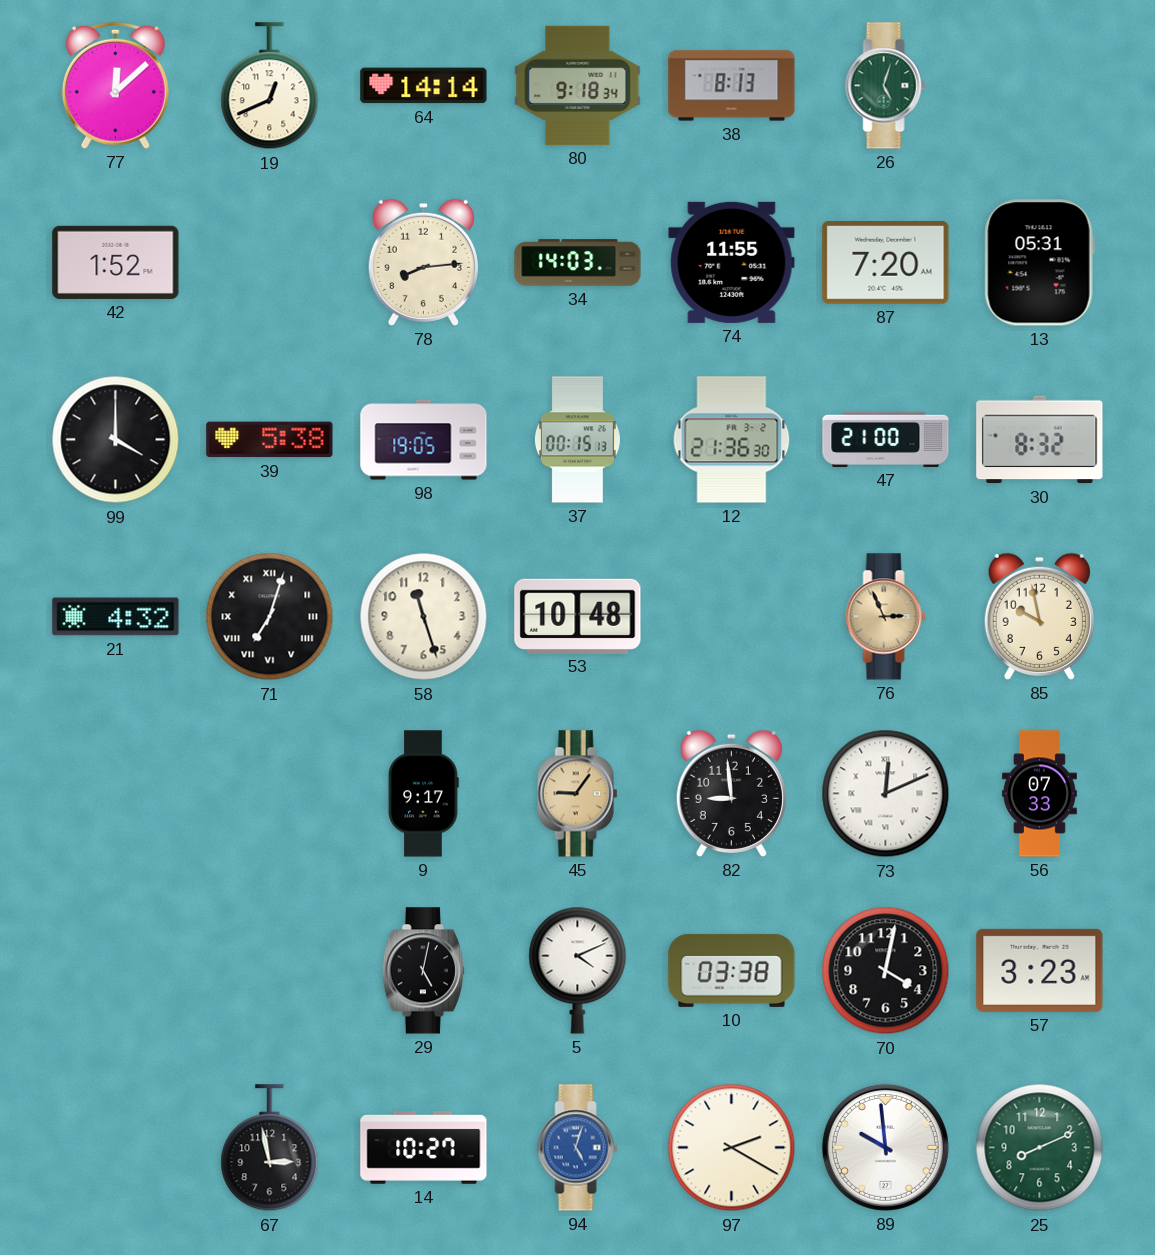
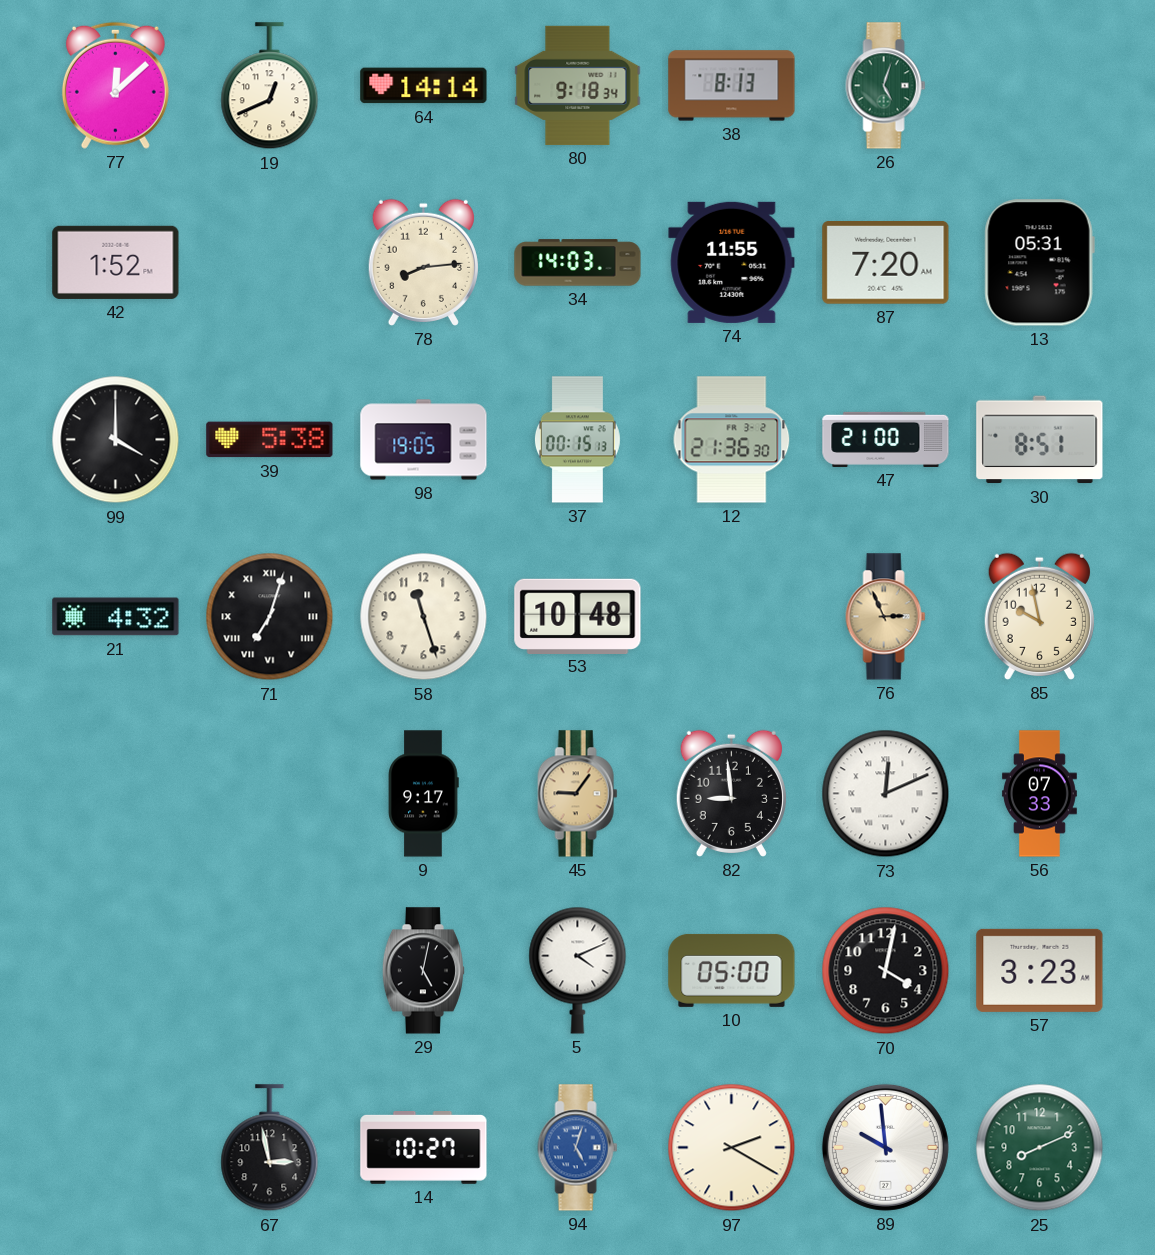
30: 8:32 -> 8:51 (1040, 440)
10: 03:38 -> 05:00 (732, 970)
